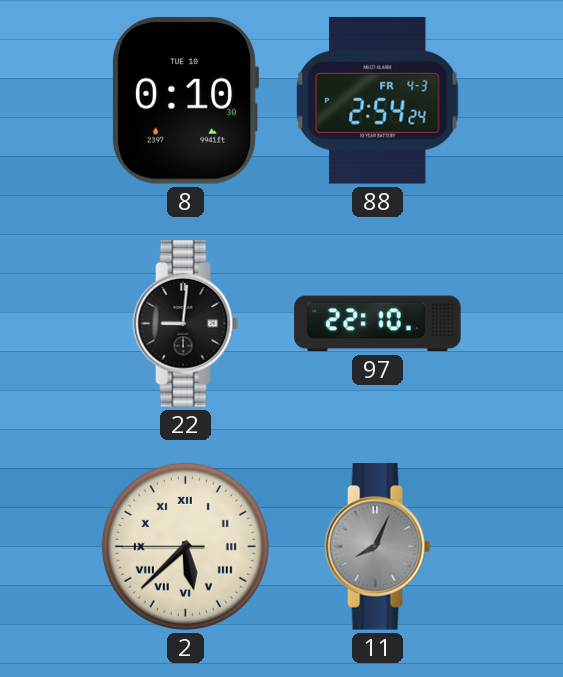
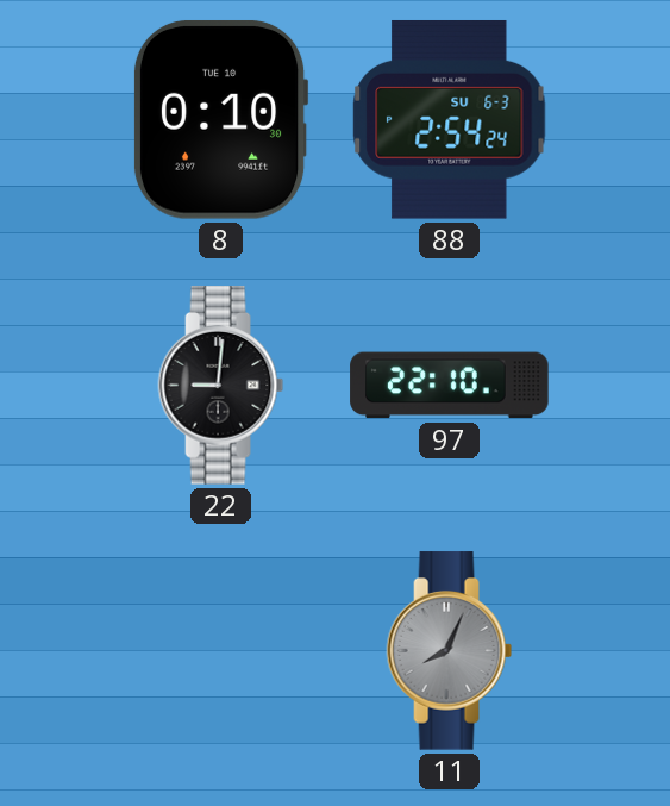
88 date: FR 4-3 -> SU 6-3 (450, 119)
2: 5:37 -> none (185, 546)
